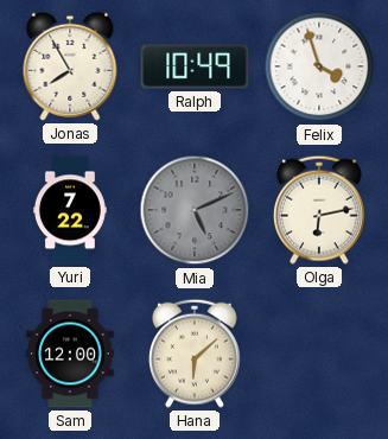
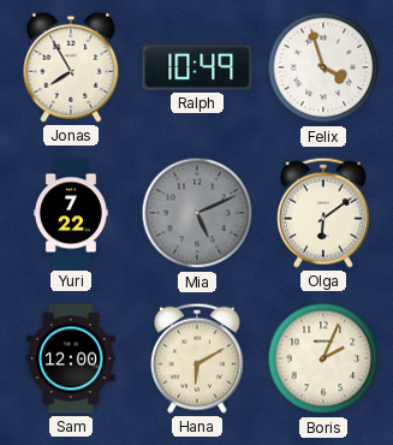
Olga: 6:13 -> 6:09 (323, 213)
Hana: 6:08 -> 6:10 (197, 358)
Boris: none -> 2:04 (323, 358)
